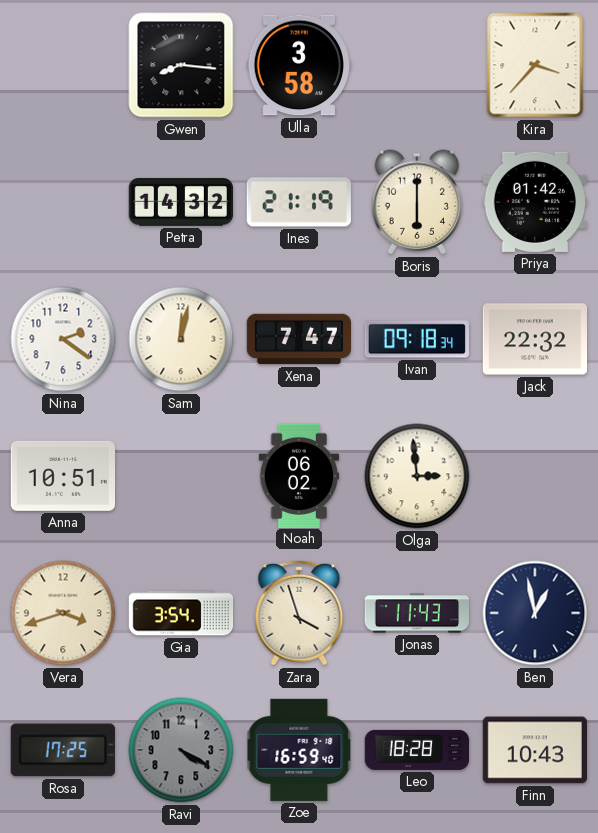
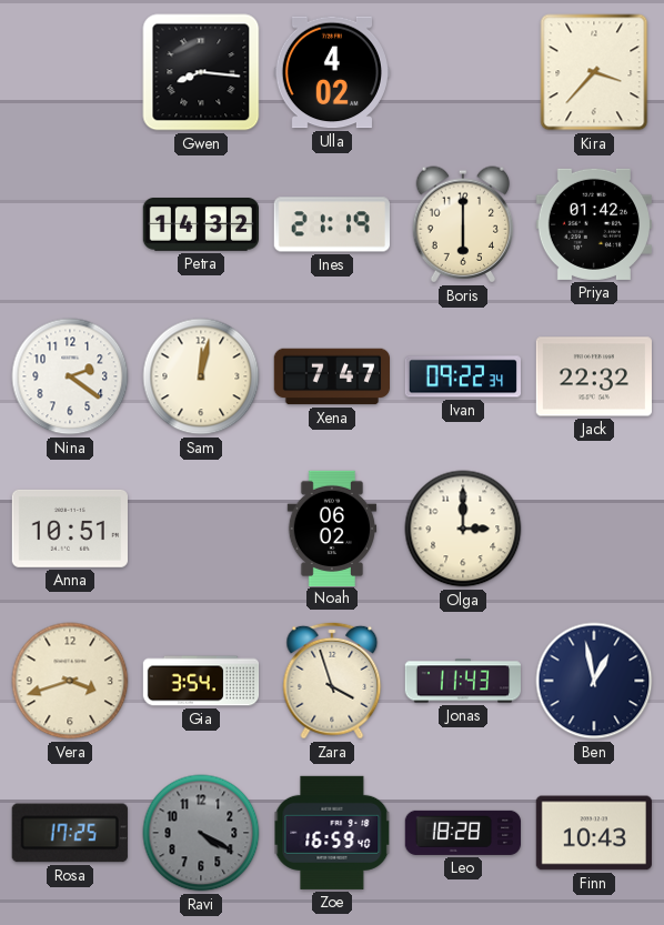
Ulla: 3:58 -> 4:02 (331, 72)
Ivan: 09:18 -> 09:22 (462, 376)
Olga: 2:59 -> 3:00 (463, 529)
